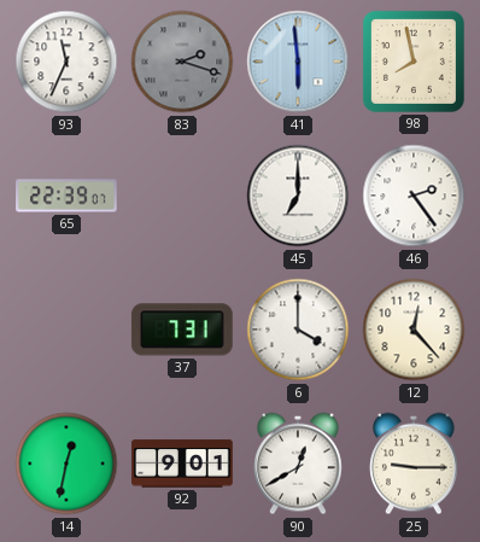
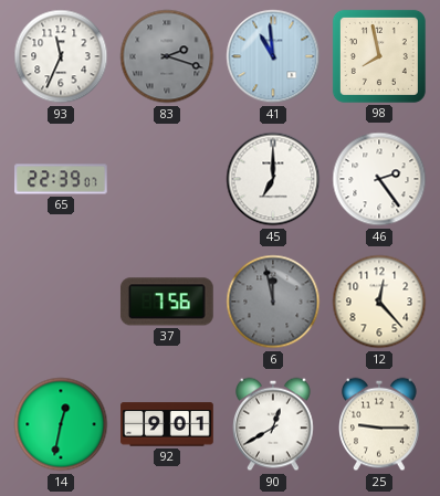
41: 5:59 -> 10:59 (273, 56)
37: 7:31 -> 7:56 (167, 302)
6: 4:00 -> 11:58 (273, 302)
6 dial: white -> grey (273, 302)
